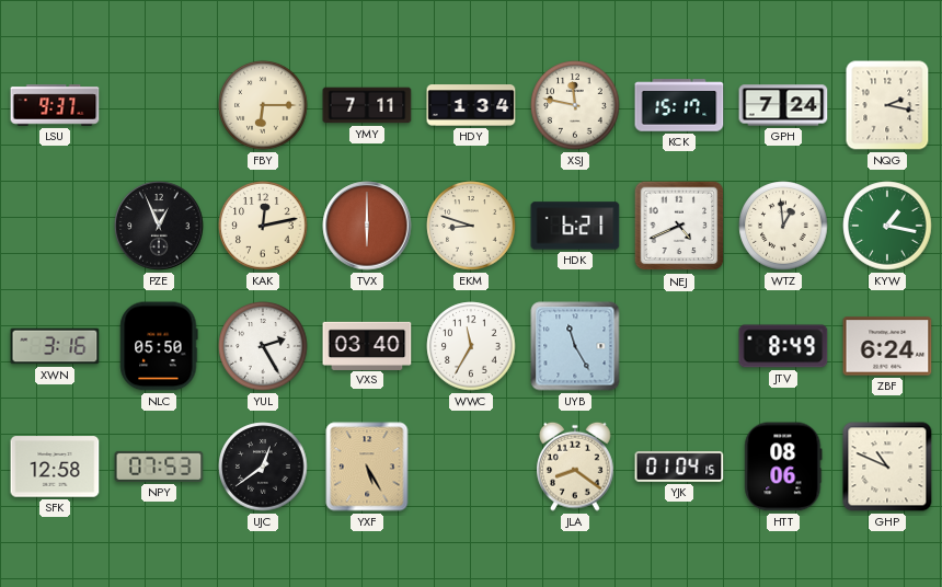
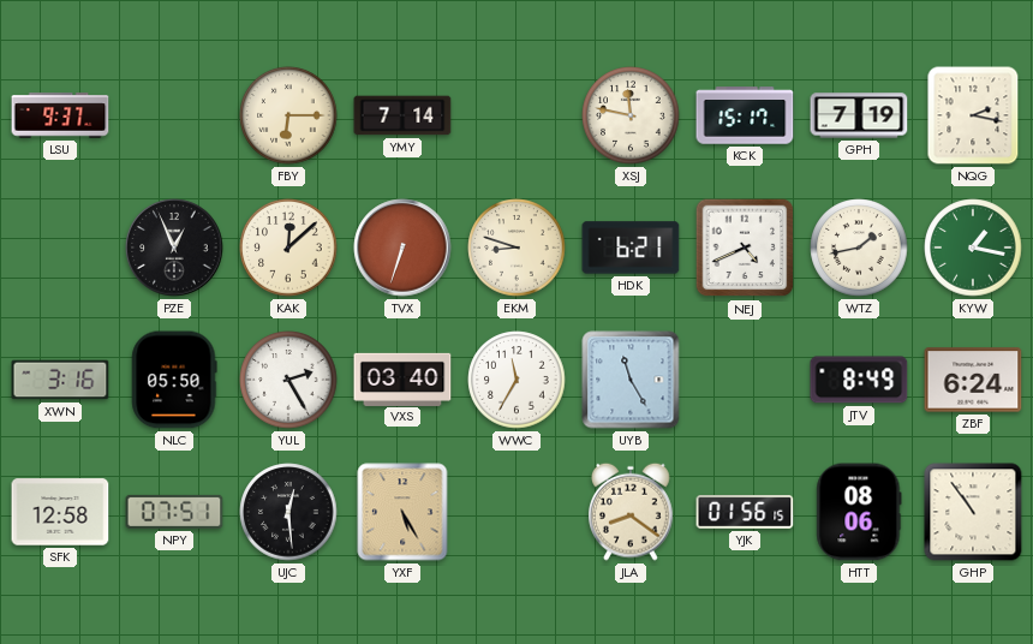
YMY: 7:11 -> 7:14 (402, 115)
HDY: 1:34 -> none (471, 105)
GPH: 7:24 -> 7:19 (859, 115)
KAK: 12:13 -> 12:08 (288, 248)
TVX: 6:00 -> 6:33 (402, 248)
WTZ: 12:59 -> 1:43 (859, 248)
NPY: 07:53 -> 07:51 (174, 512)
UJC: 12:39 -> 12:29 (288, 512)
YJK: 01:04 -> 01:56 (745, 513)
GHP: 10:49 -> 10:54 (973, 512)
